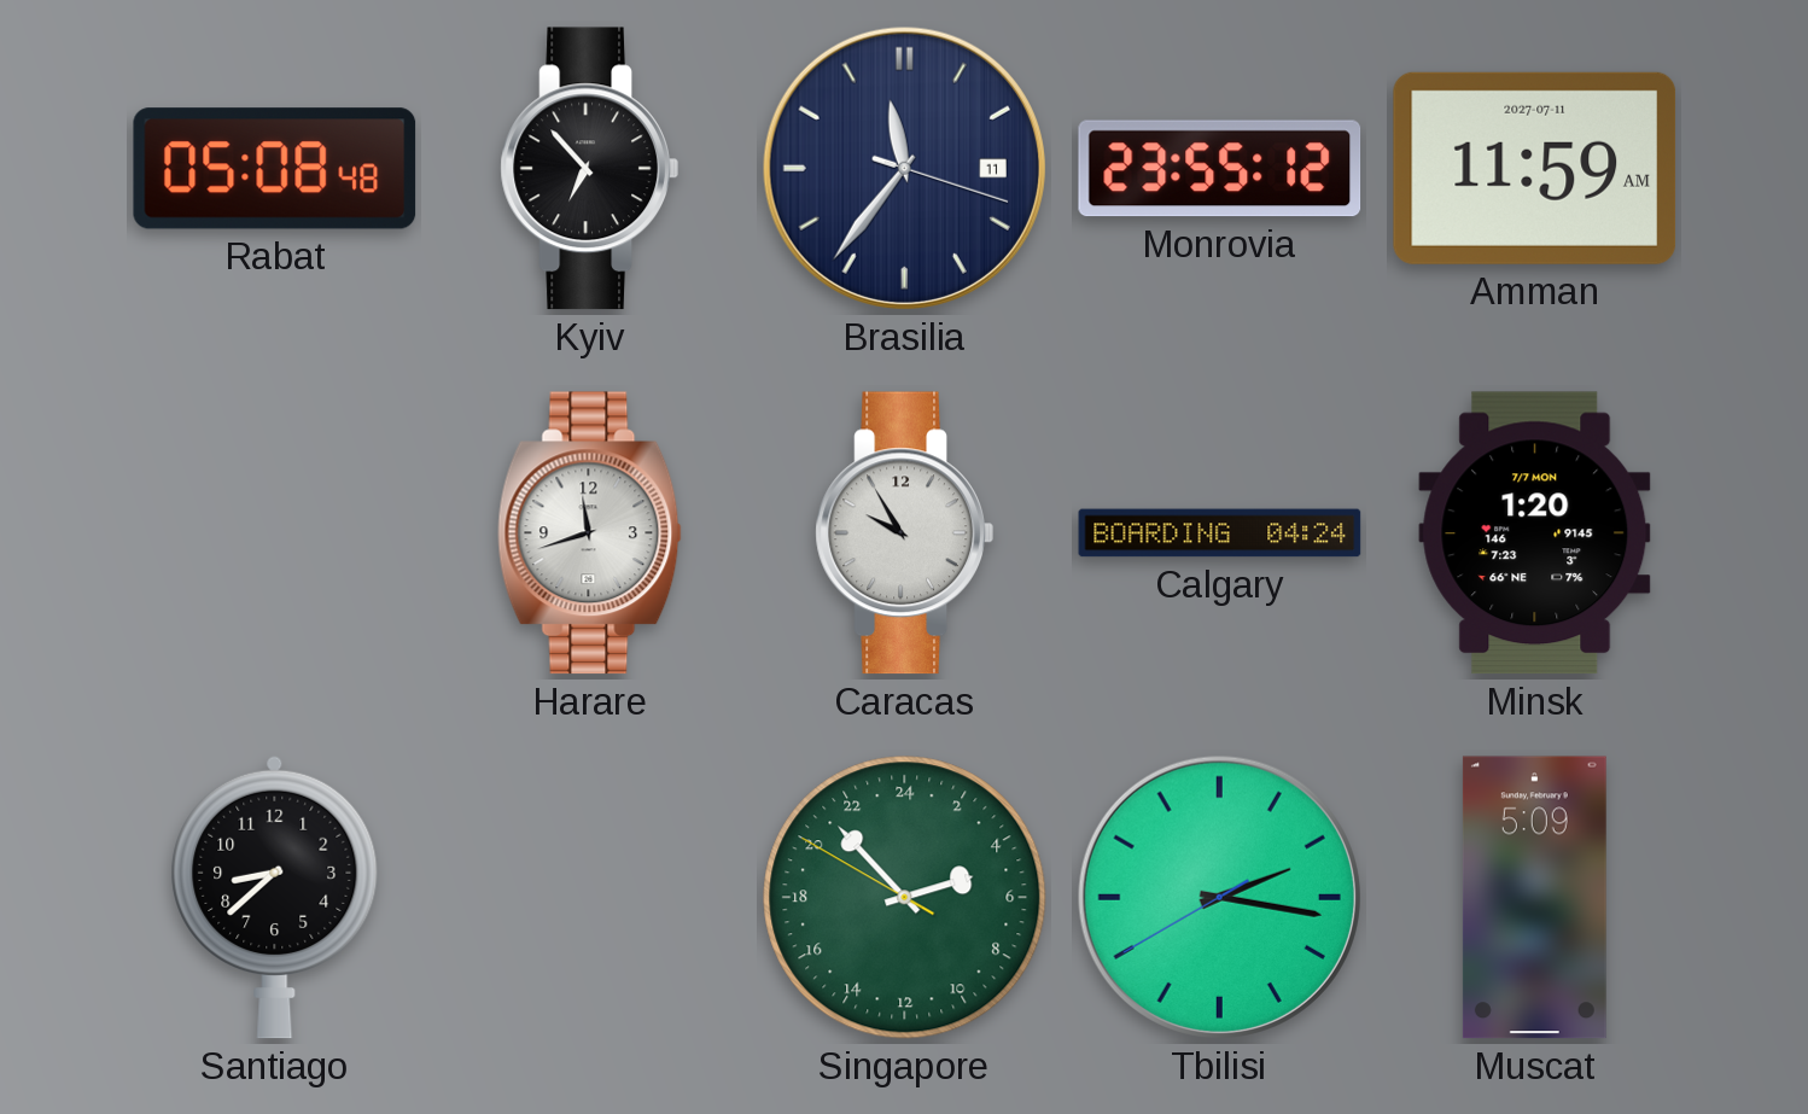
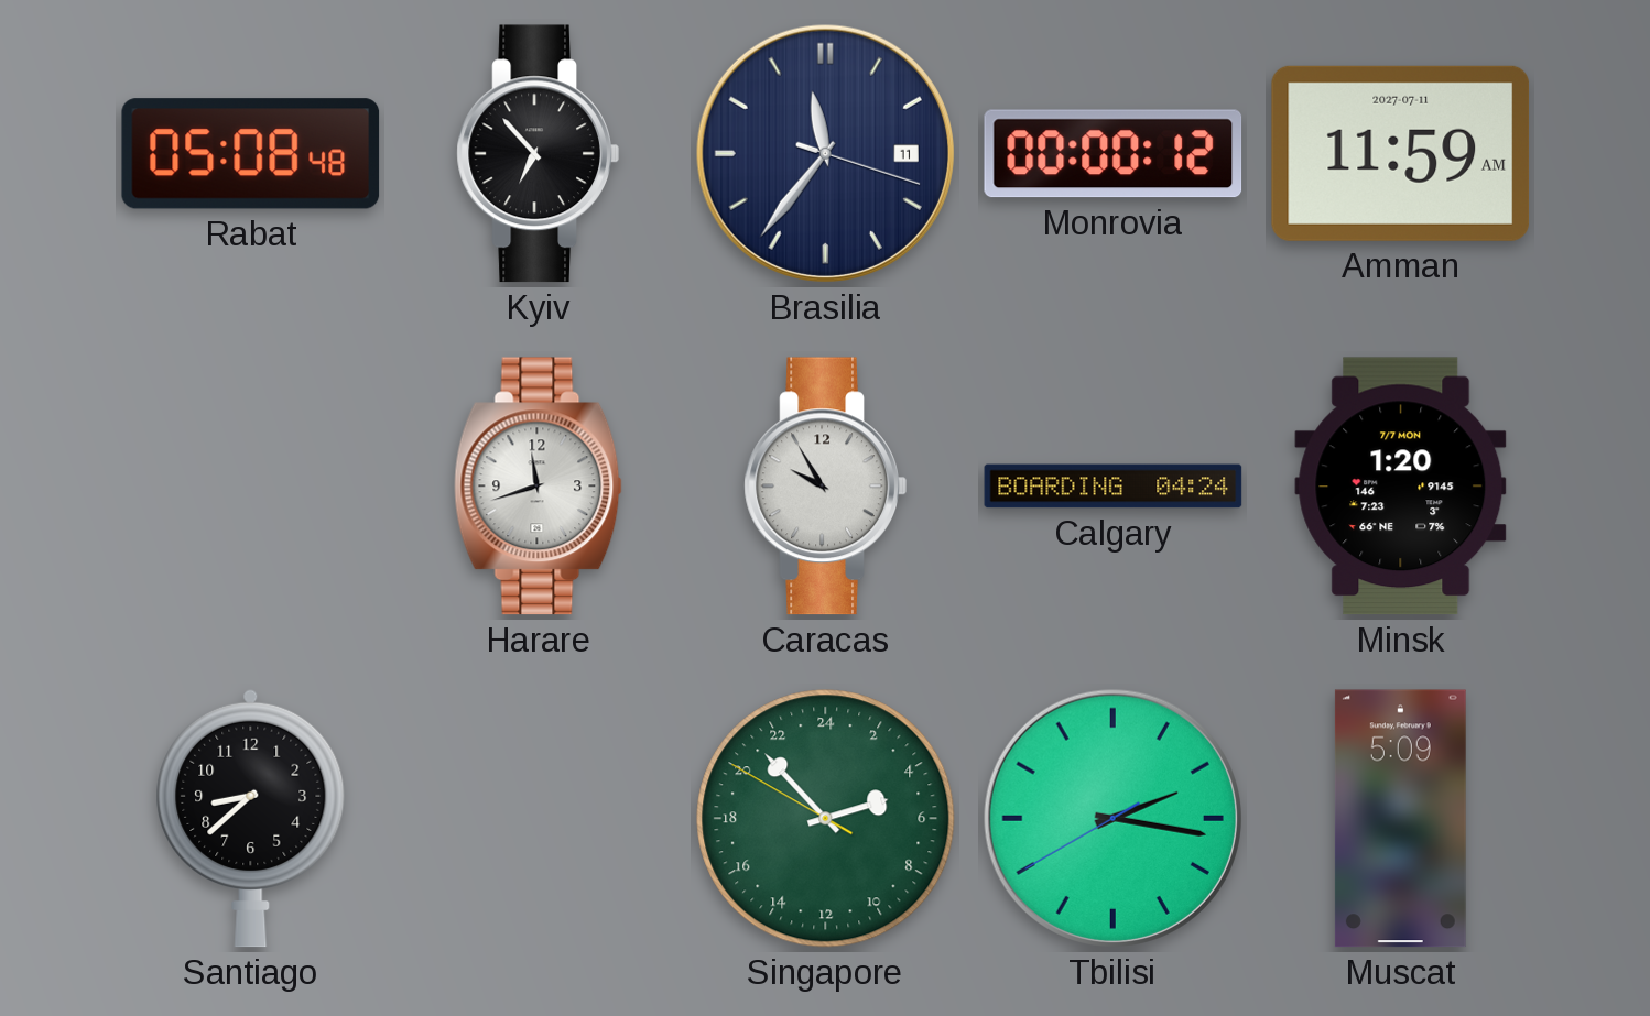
Monrovia: 23:55 -> 00:00 (1114, 154)
